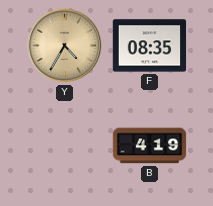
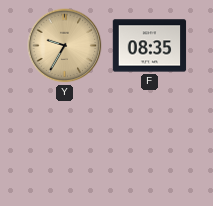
Y: 4:35 -> 9:35 (65, 46)
B: 4:19 -> none (150, 146)
